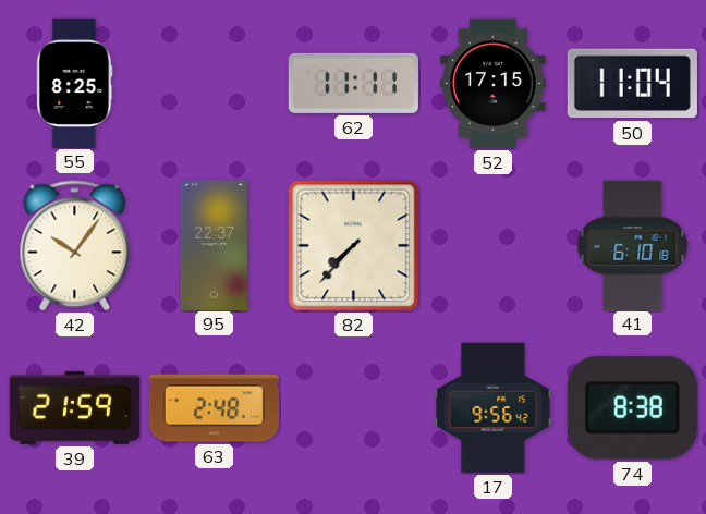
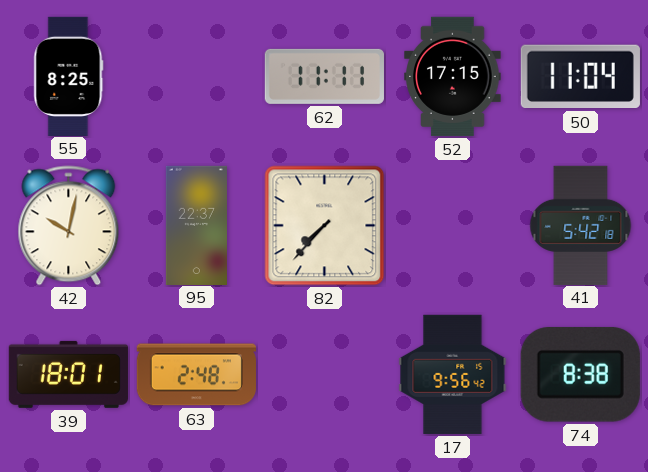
42: 10:06 -> 10:02 (69, 226)
41: 6:10 -> 5:42 (581, 225)
39: 21:59 -> 18:01 (68, 374)
